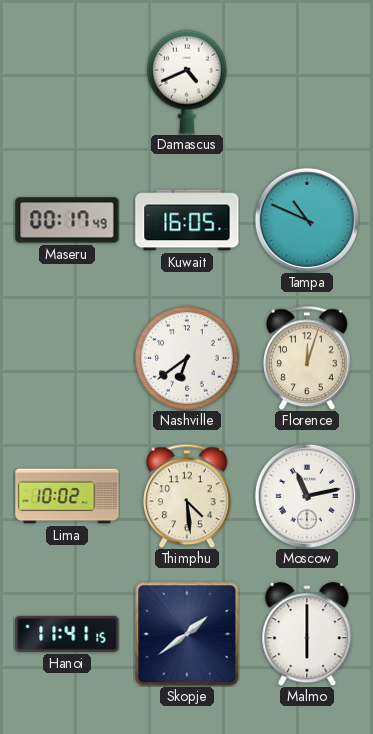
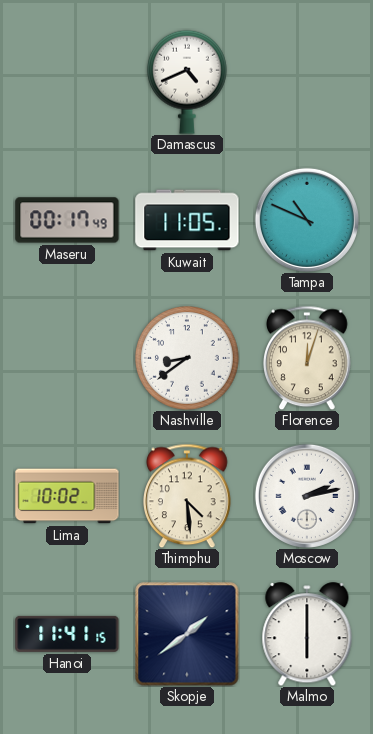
Kuwait: 16:05 -> 11:05 (187, 220)
Nashville: 6:39 -> 8:39 (188, 359)
Moscow: 11:13 -> 2:13 (307, 496)
